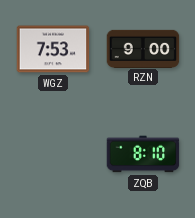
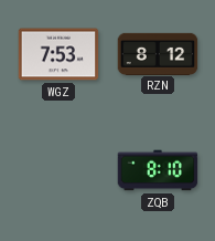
RZN: 9:00 -> 8:12 (158, 53)
